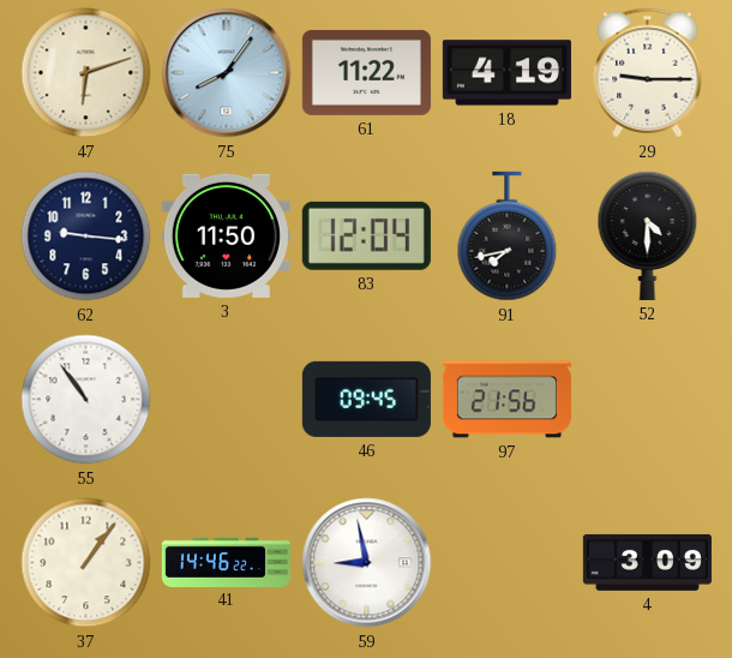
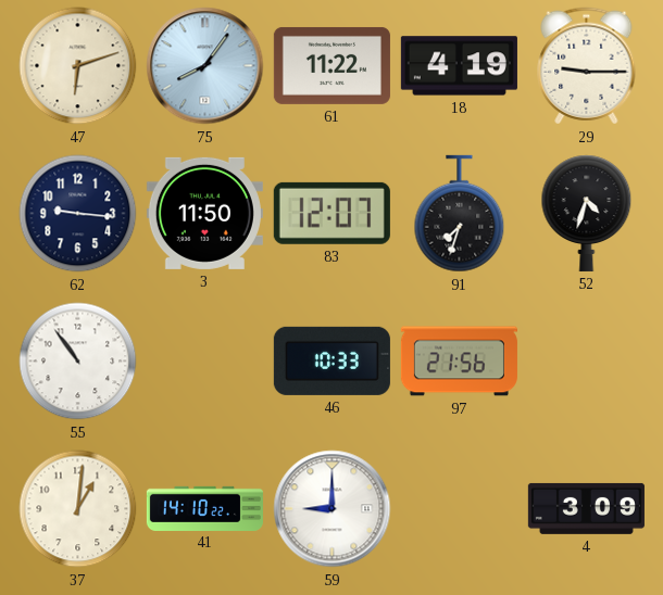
83: 12:04 -> 12:07 (331, 213)
91: 7:43 -> 7:33 (460, 214)
52: 4:30 -> 4:33 (587, 213)
46: 09:45 -> 10:33 (331, 360)
37: 1:06 -> 1:01 (78, 509)
41: 14:46 -> 14:10 (204, 508)
59: 8:58 -> 9:00 (333, 509)
